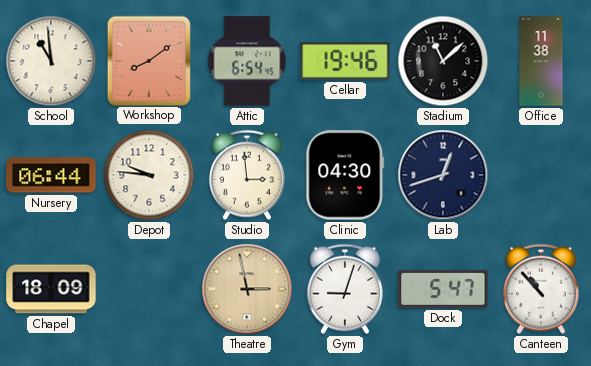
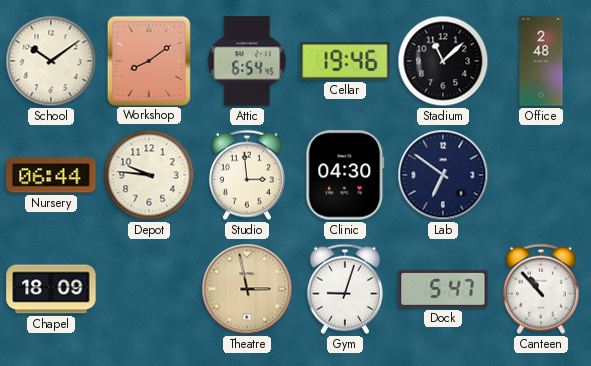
School: 10:59 -> 10:09 (51, 61)
Office: 11:38 -> 2:48 (541, 61)
Lab: 12:42 -> 6:51 (443, 175)
